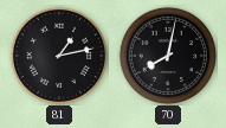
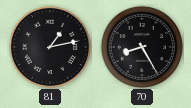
70: 8:02 -> 8:25 (141, 46)
